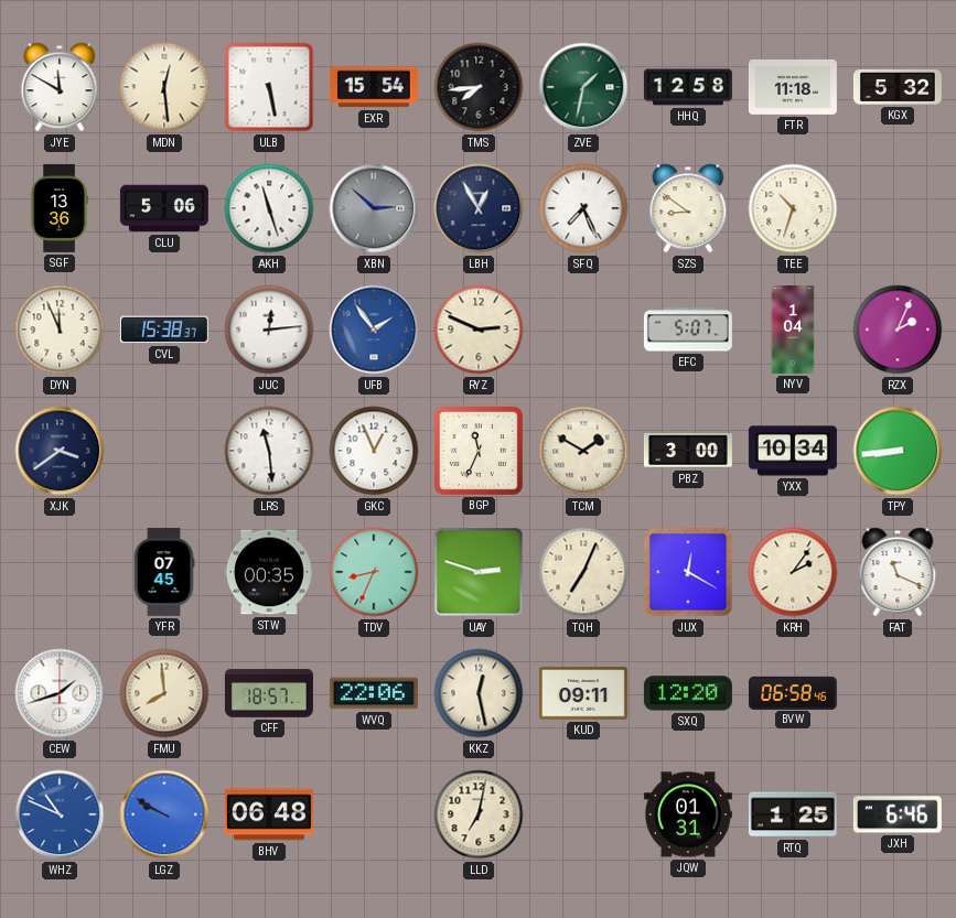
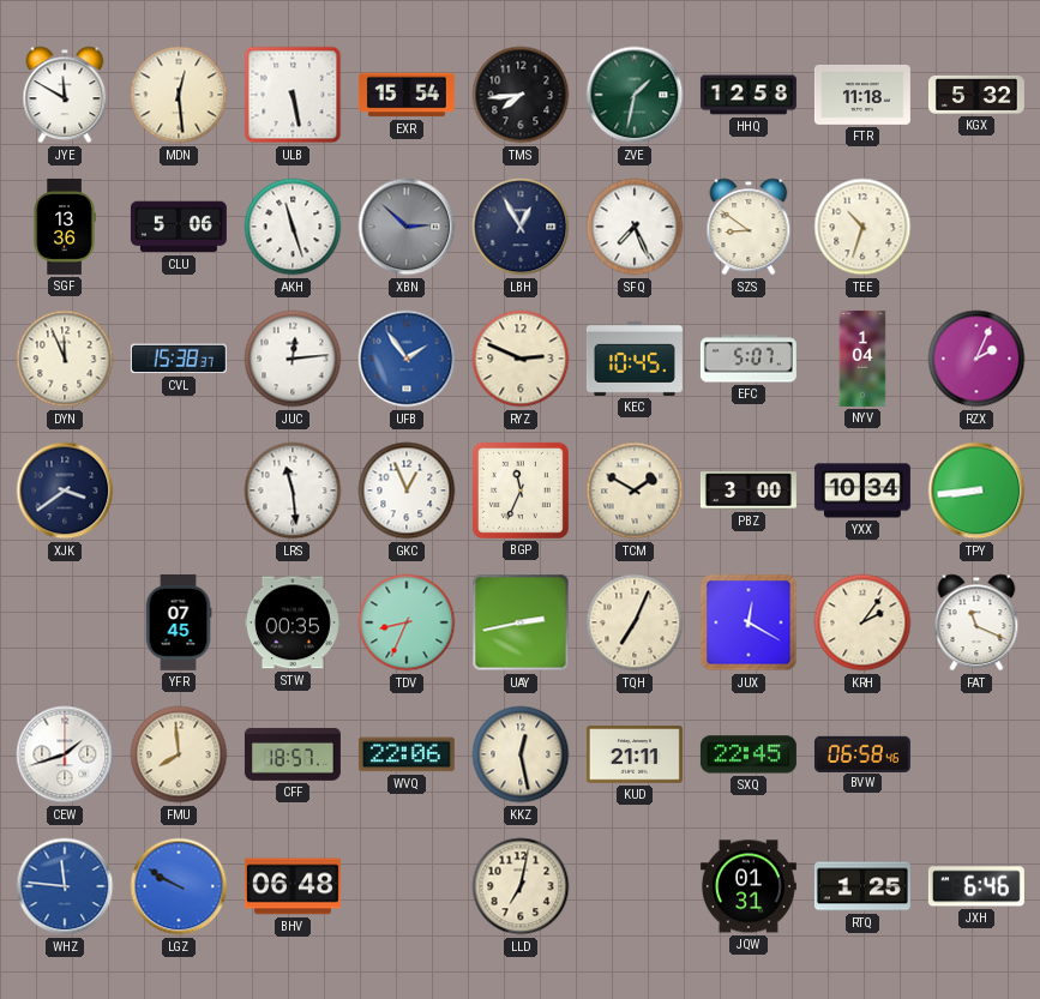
KEC: none -> 10:45 (635, 359)
UAY: 2:48 -> 2:43 (521, 622)
KUD: 09:11 -> 21:11 (635, 754)
SXQ: 12:20 -> 22:45 (749, 754)
WHZ: 10:49 -> 11:46 (65, 886)
